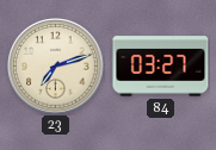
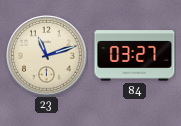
23: 7:12 -> 11:12 (47, 56)
